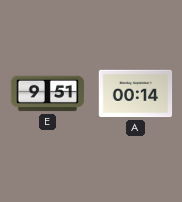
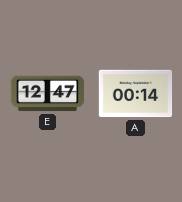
E: 9:51 -> 12:47 (48, 94)
